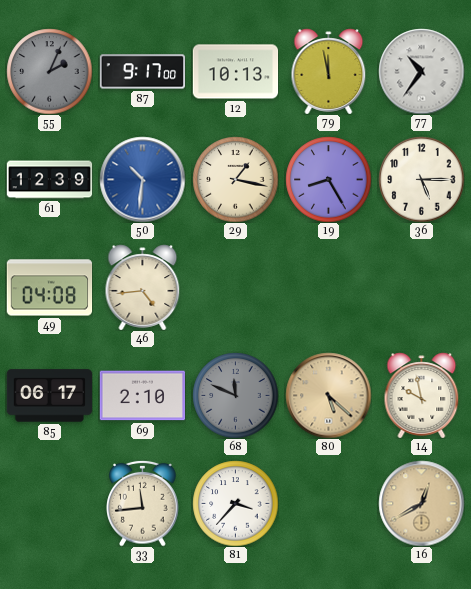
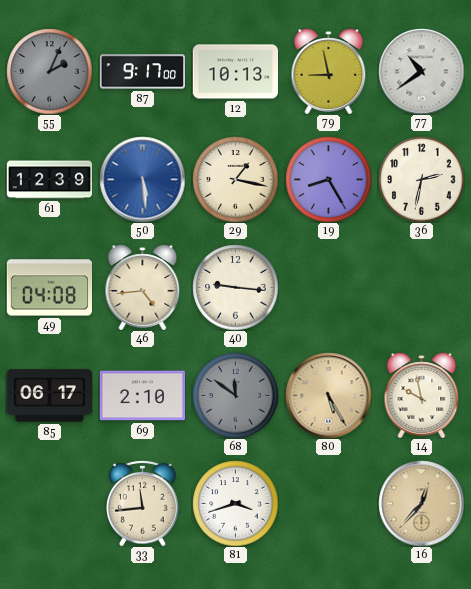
79: 11:58 -> 8:58 (329, 71)
77: 10:36 -> 10:39 (421, 71)
50: 10:31 -> 5:29 (142, 179)
36: 5:15 -> 2:32 (421, 179)
40: none -> 9:16 (235, 287)
68: 11:49 -> 11:51 (235, 395)
80: 5:22 -> 5:25 (328, 395)
81: 3:37 -> 3:42 (235, 503)
16: 12:40 -> 12:37 (421, 503)
